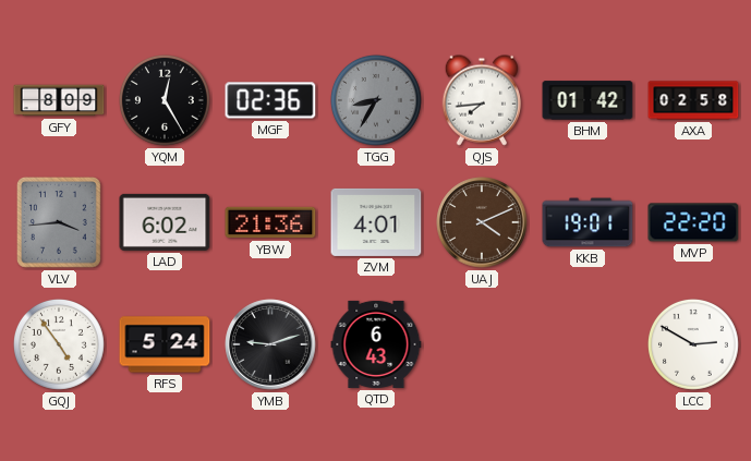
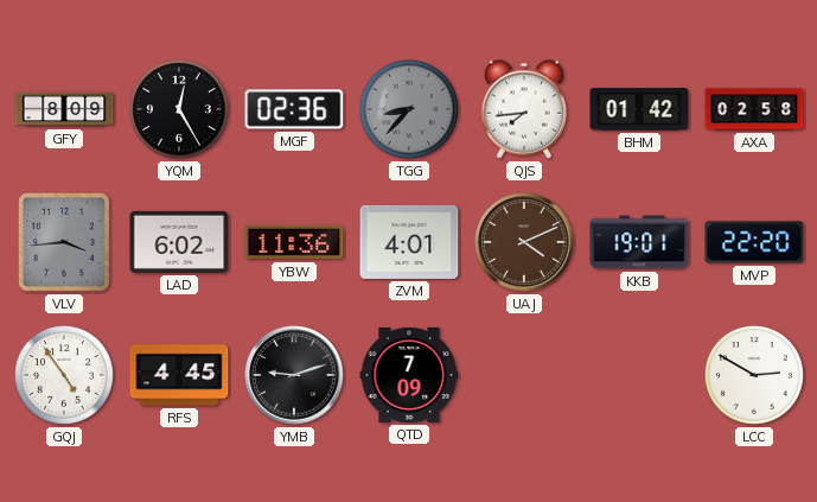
TGG: 8:35 -> 8:37 (410, 110)
YBW: 21:36 -> 11:36 (294, 242)
RFS: 5:24 -> 4:45 (179, 375)
QTD: 6:43 -> 7:09 (409, 375)
